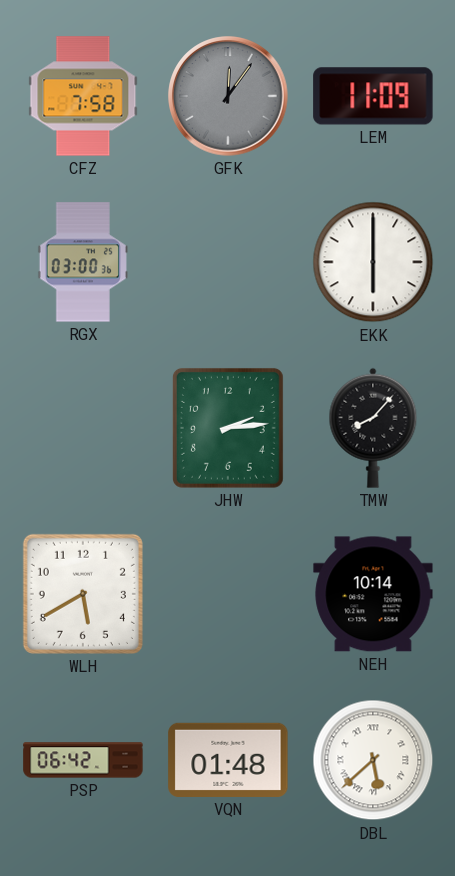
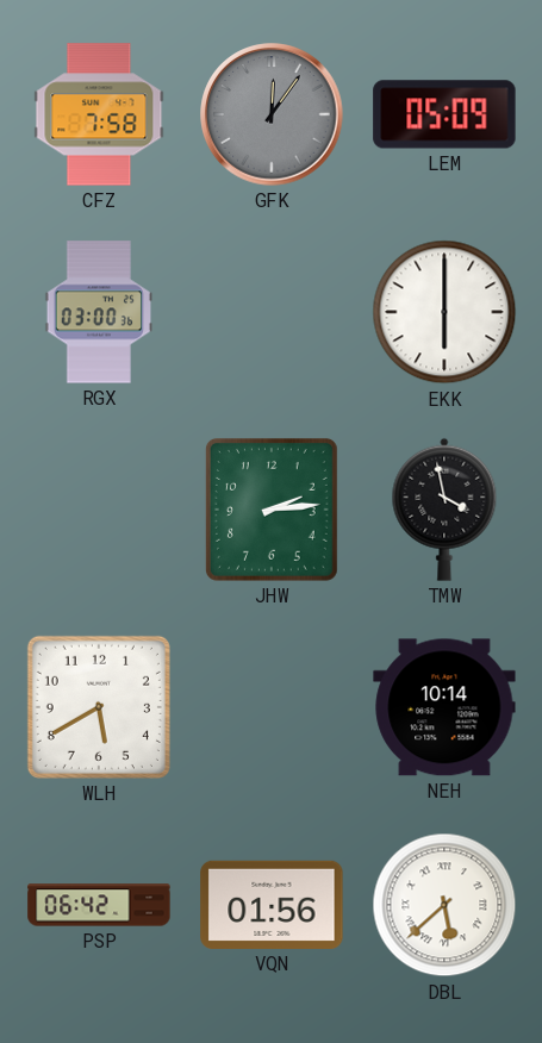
LEM: 11:09 -> 05:09 (444, 114)
TMW: 8:07 -> 3:58 (444, 510)
VQN: 01:48 -> 01:56 (272, 905)
